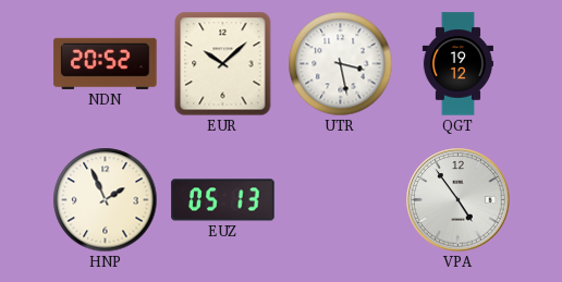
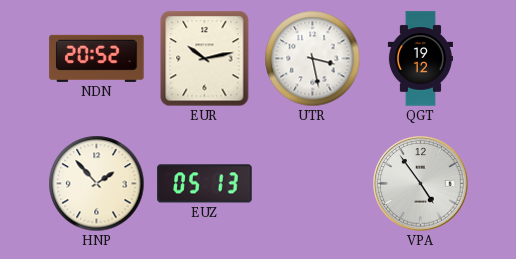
EUR: 10:08 -> 10:13 (205, 59)
HNP: 1:56 -> 1:53 (97, 184)
